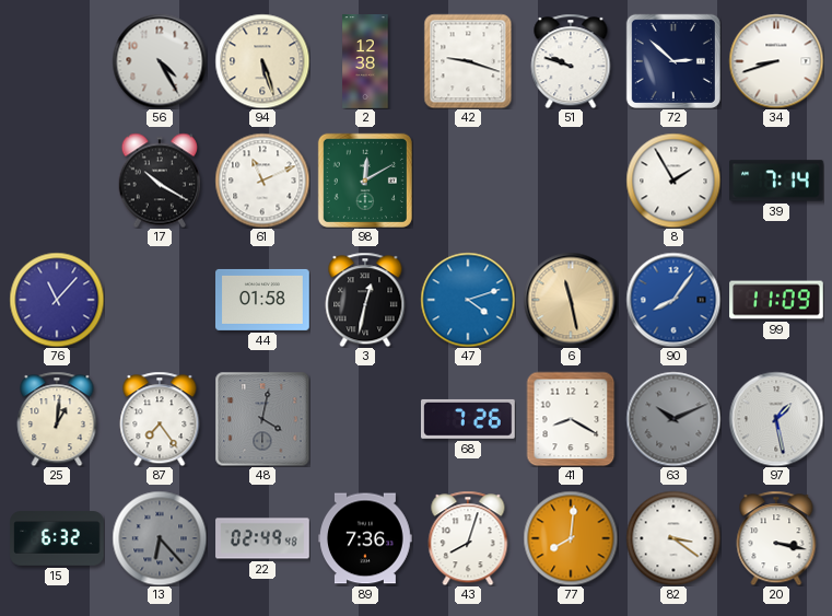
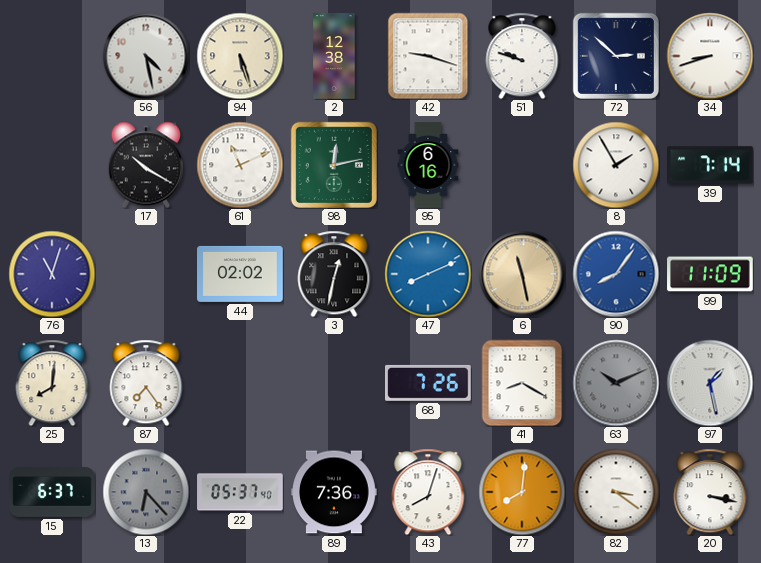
56: 4:25 -> 4:28 (146, 56)
98: 12:10 -> 12:13 (334, 165)
95: none -> 6:16 (428, 165)
76: 11:07 -> 11:03 (52, 274)
44: 01:58 -> 02:02 (241, 274)
47: 4:12 -> 8:11 (428, 274)
25: 1:01 -> 8:01 (52, 383)
48: 4:02 -> none (262, 419)
15: 6:32 -> 6:37 (52, 492)
22: 02:49 -> 05:37 (240, 492)
